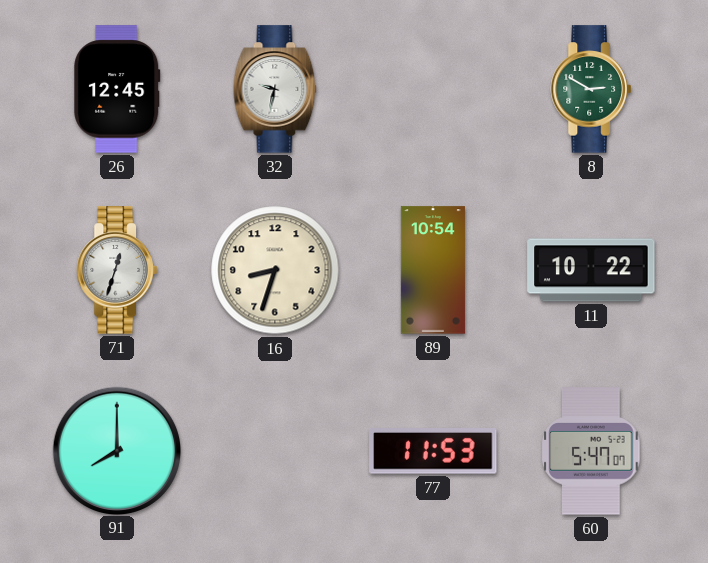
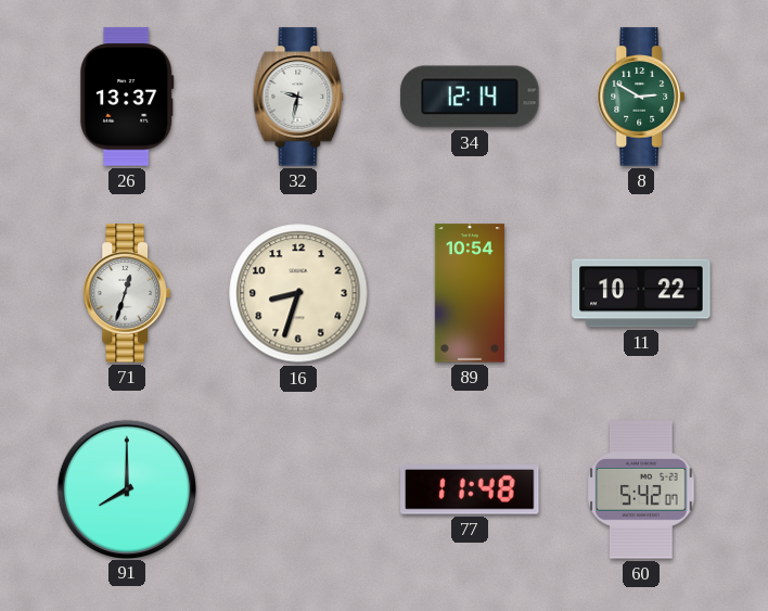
26: 12:45 -> 13:37 (127, 97)
34: none -> 12:14 (470, 97)
77: 11:53 -> 11:48 (470, 489)
60: 5:47 -> 5:42 (641, 489)
